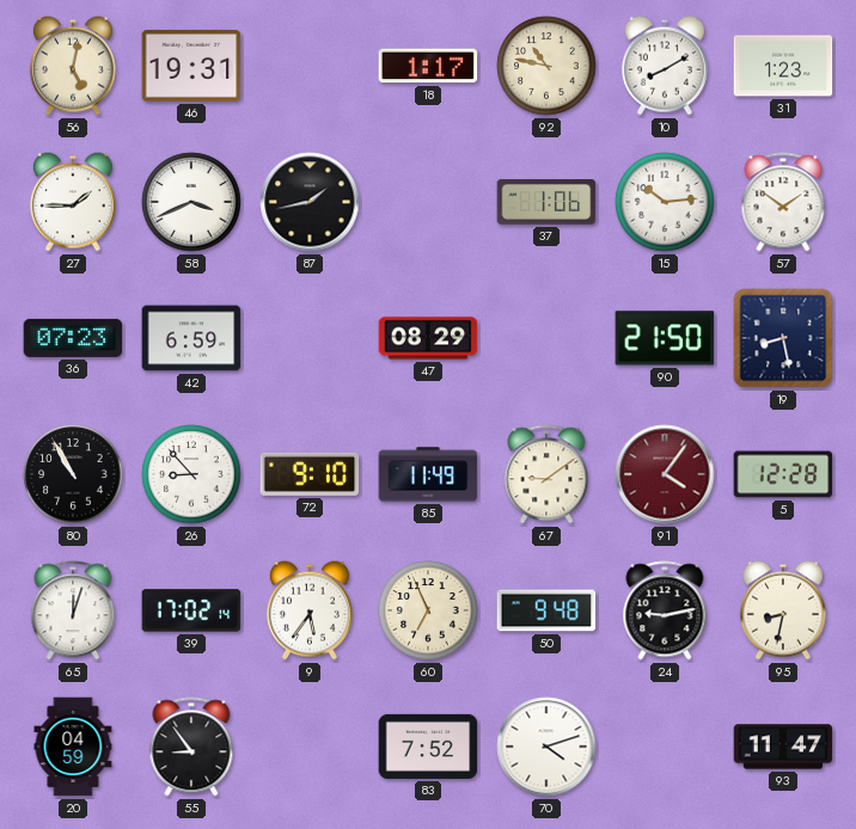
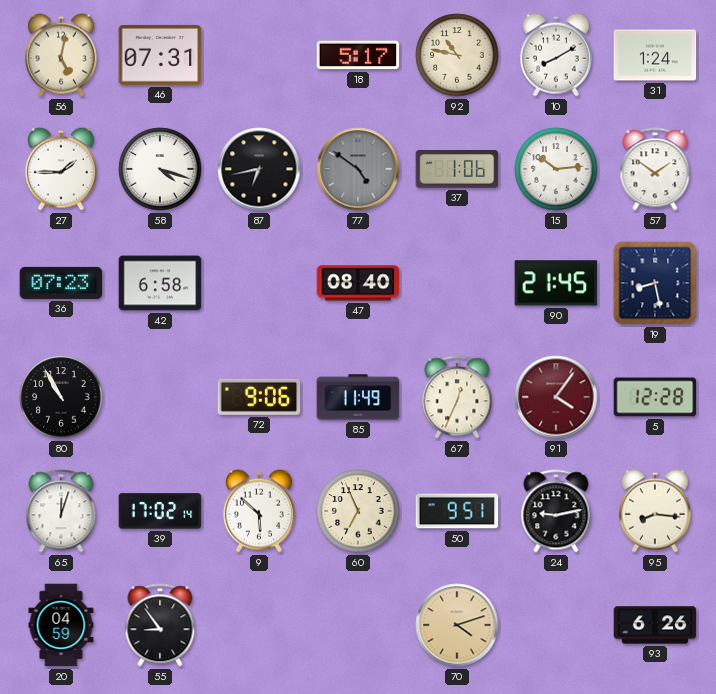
46: 19:31 -> 07:31 (160, 55)
18: 1:17 -> 5:17 (358, 55)
31: 1:23 -> 1:24 (655, 55)
58: 3:41 -> 4:18 (160, 169)
87: 1:43 -> 6:43 (259, 169)
77: none -> 4:51 (358, 169)
42: 6:59 -> 6:58 (160, 283)
47: 08:29 -> 08:40 (358, 283)
90: 21:50 -> 21:45 (556, 283)
26: 8:53 -> none (191, 474)
72: 9:10 -> 9:06 (259, 397)
67: 9:09 -> 12:34 (457, 397)
9: 5:36 -> 5:52 (259, 511)
50: 9:48 -> 9:51 (457, 511)
95: 8:32 -> 8:16 (655, 511)
83: 7:52 -> none (428, 747)
70 dial: white -> champagne (457, 625)
93: 11:47 -> 6:26 (655, 625)
